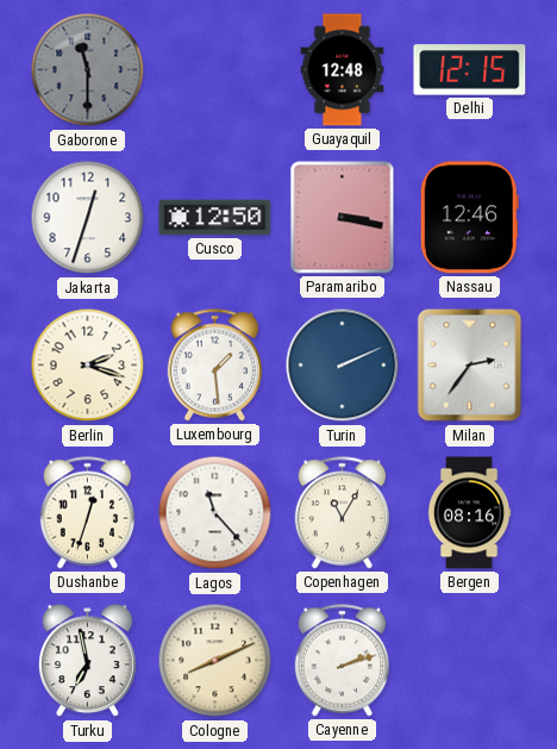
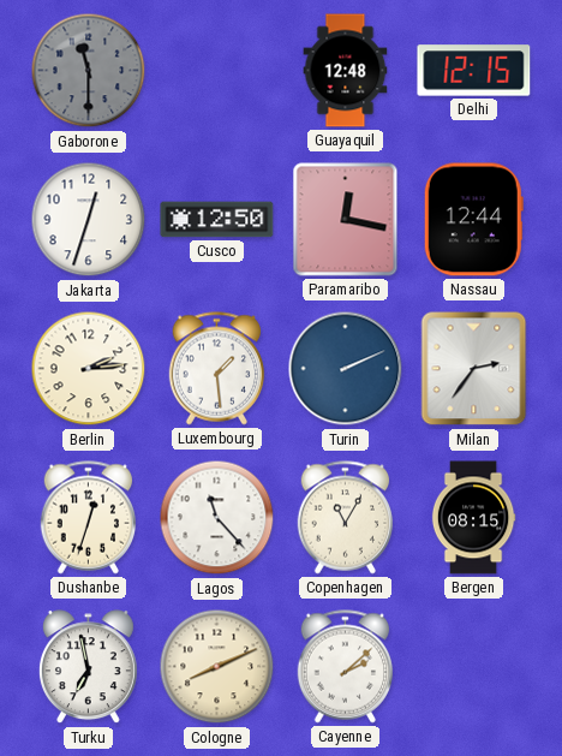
Paramaribo: 3:17 -> 12:17 (346, 220)
Nassau: 12:46 -> 12:44 (473, 220)
Berlin: 2:18 -> 2:14 (89, 369)
Bergen: 08:16 -> 08:15 (473, 518)
Cayenne: 2:12 -> 2:08 (346, 667)
